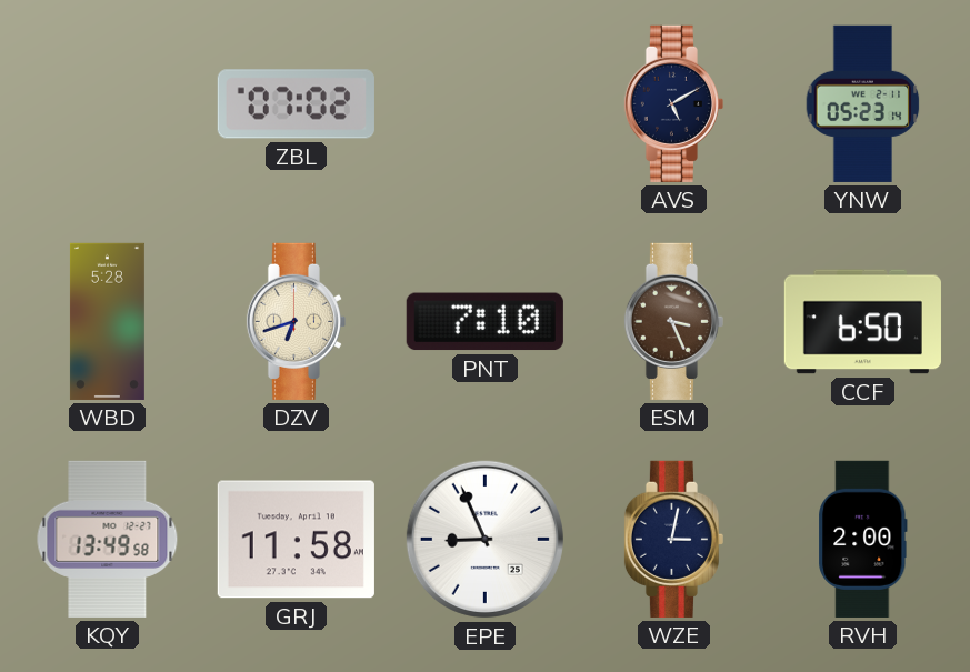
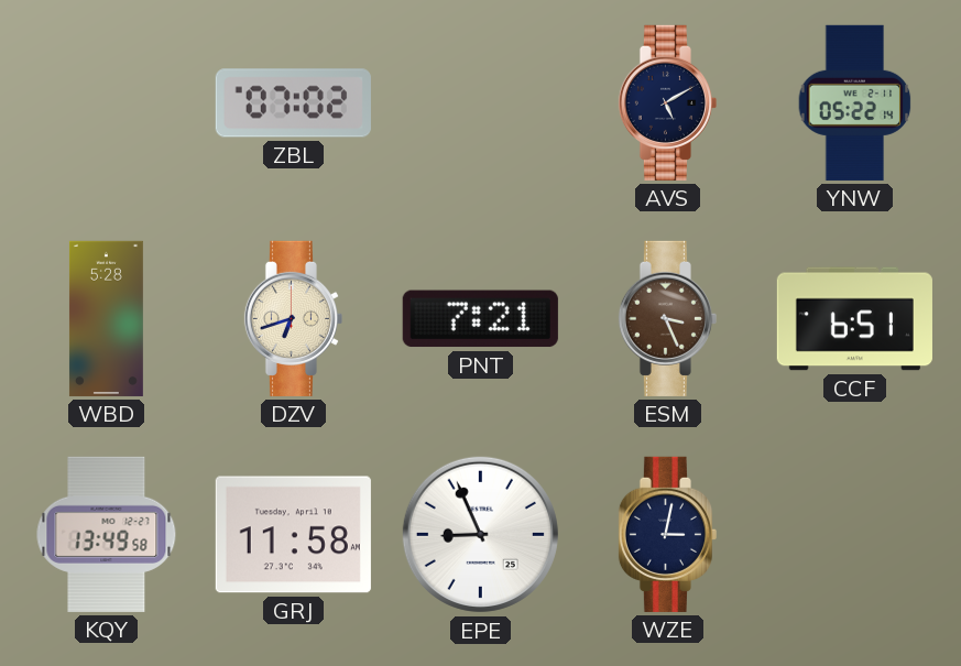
YNW: 05:23 -> 05:22 (855, 102)
PNT: 7:10 -> 7:21 (480, 319)
CCF: 6:50 -> 6:51 (854, 319)
RVH: 2:00 -> none (863, 539)
